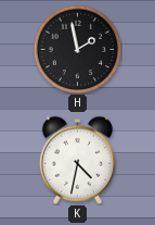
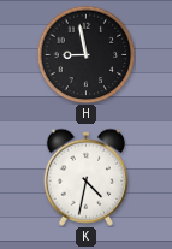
H: 1:58 -> 8:58 (85, 54)
